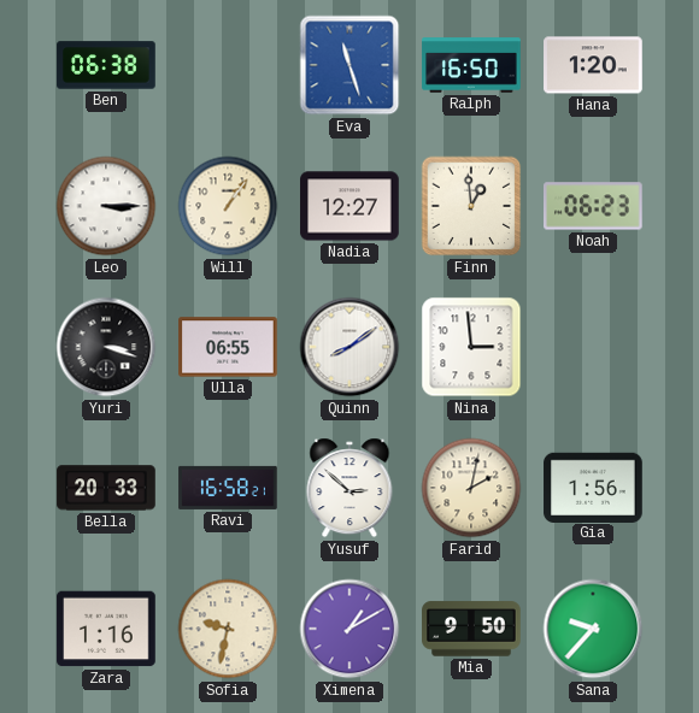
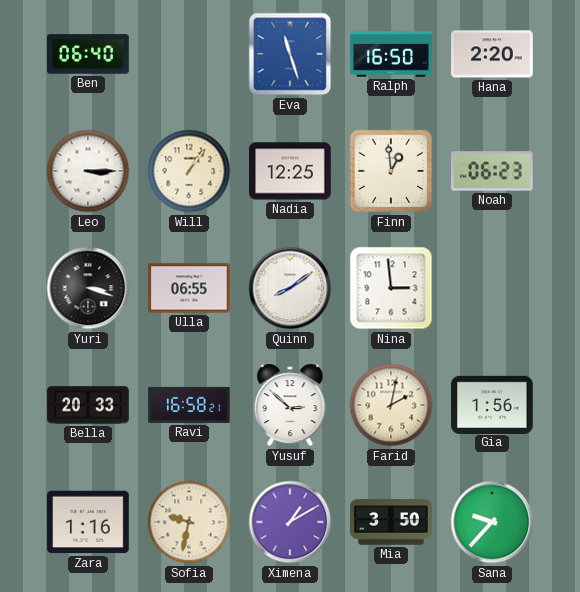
Ben: 06:38 -> 06:40 (88, 54)
Hana: 1:20 -> 2:20 (492, 54)
Nadia: 12:27 -> 12:25 (290, 171)
Mia: 9:50 -> 3:50 (391, 522)
